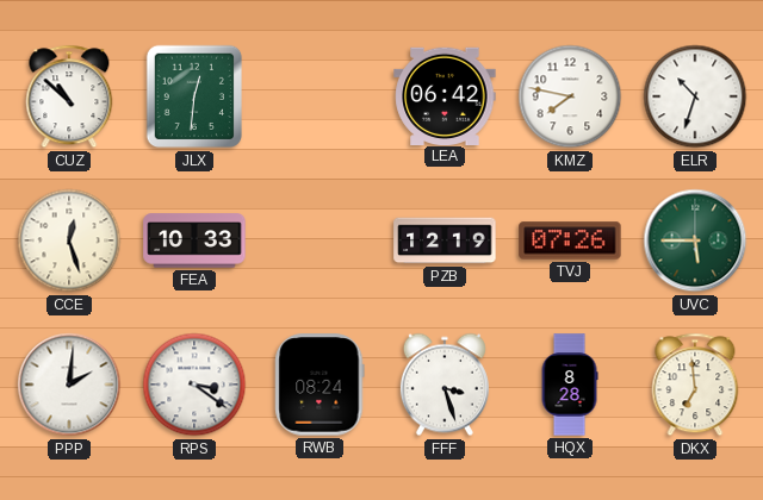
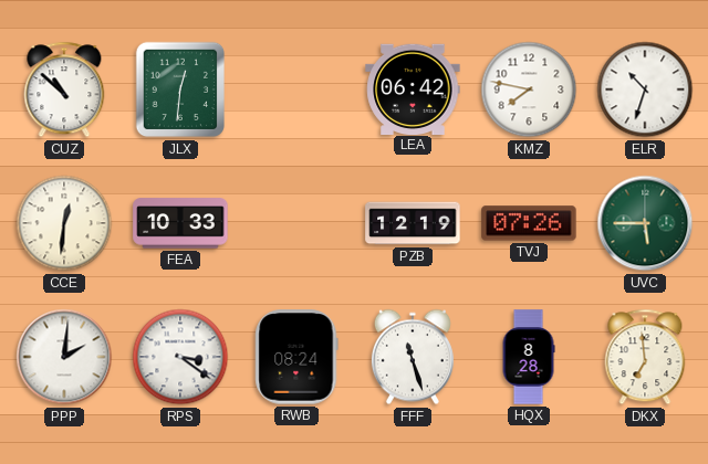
CCE: 12:27 -> 12:31 (64, 223)
FFF: 3:27 -> 11:27 (413, 357)
